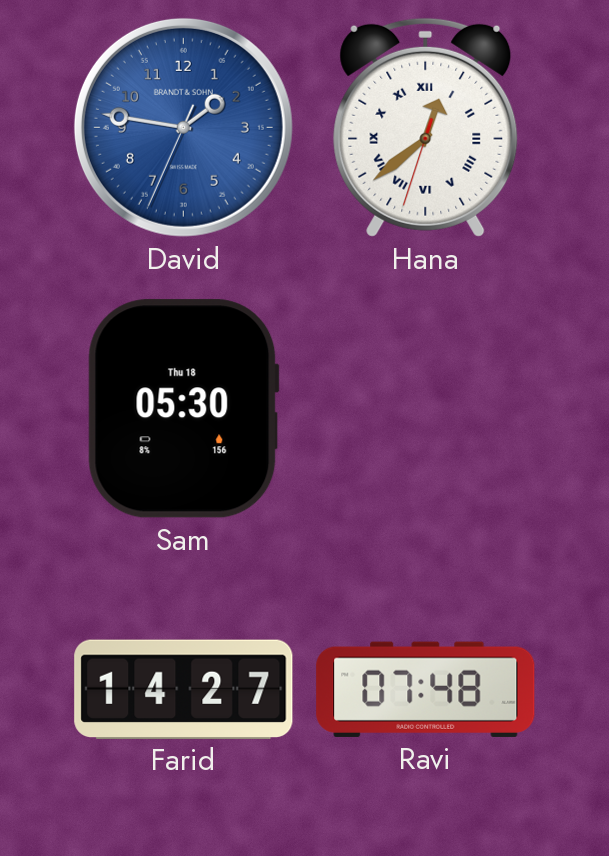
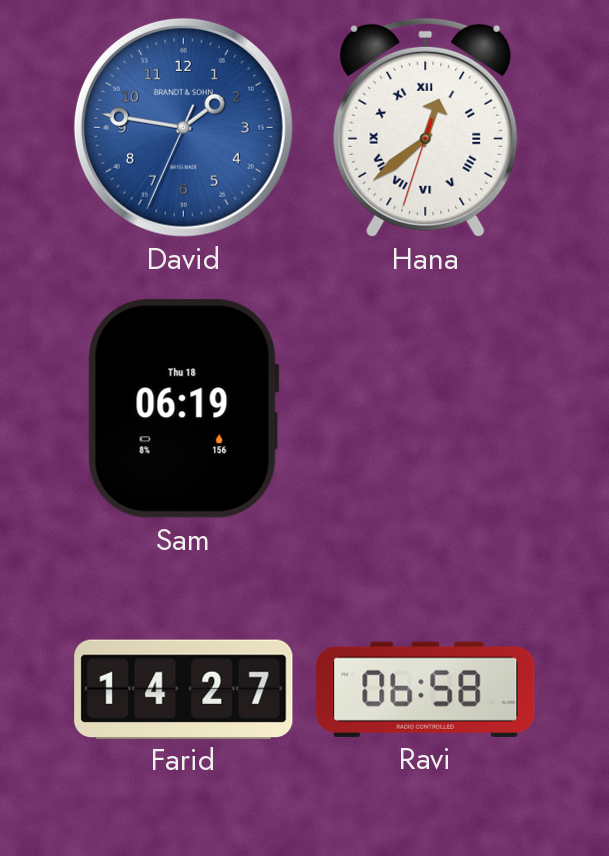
Sam: 05:30 -> 06:19 (183, 409)
Ravi: 07:48 -> 06:58 (426, 689)
